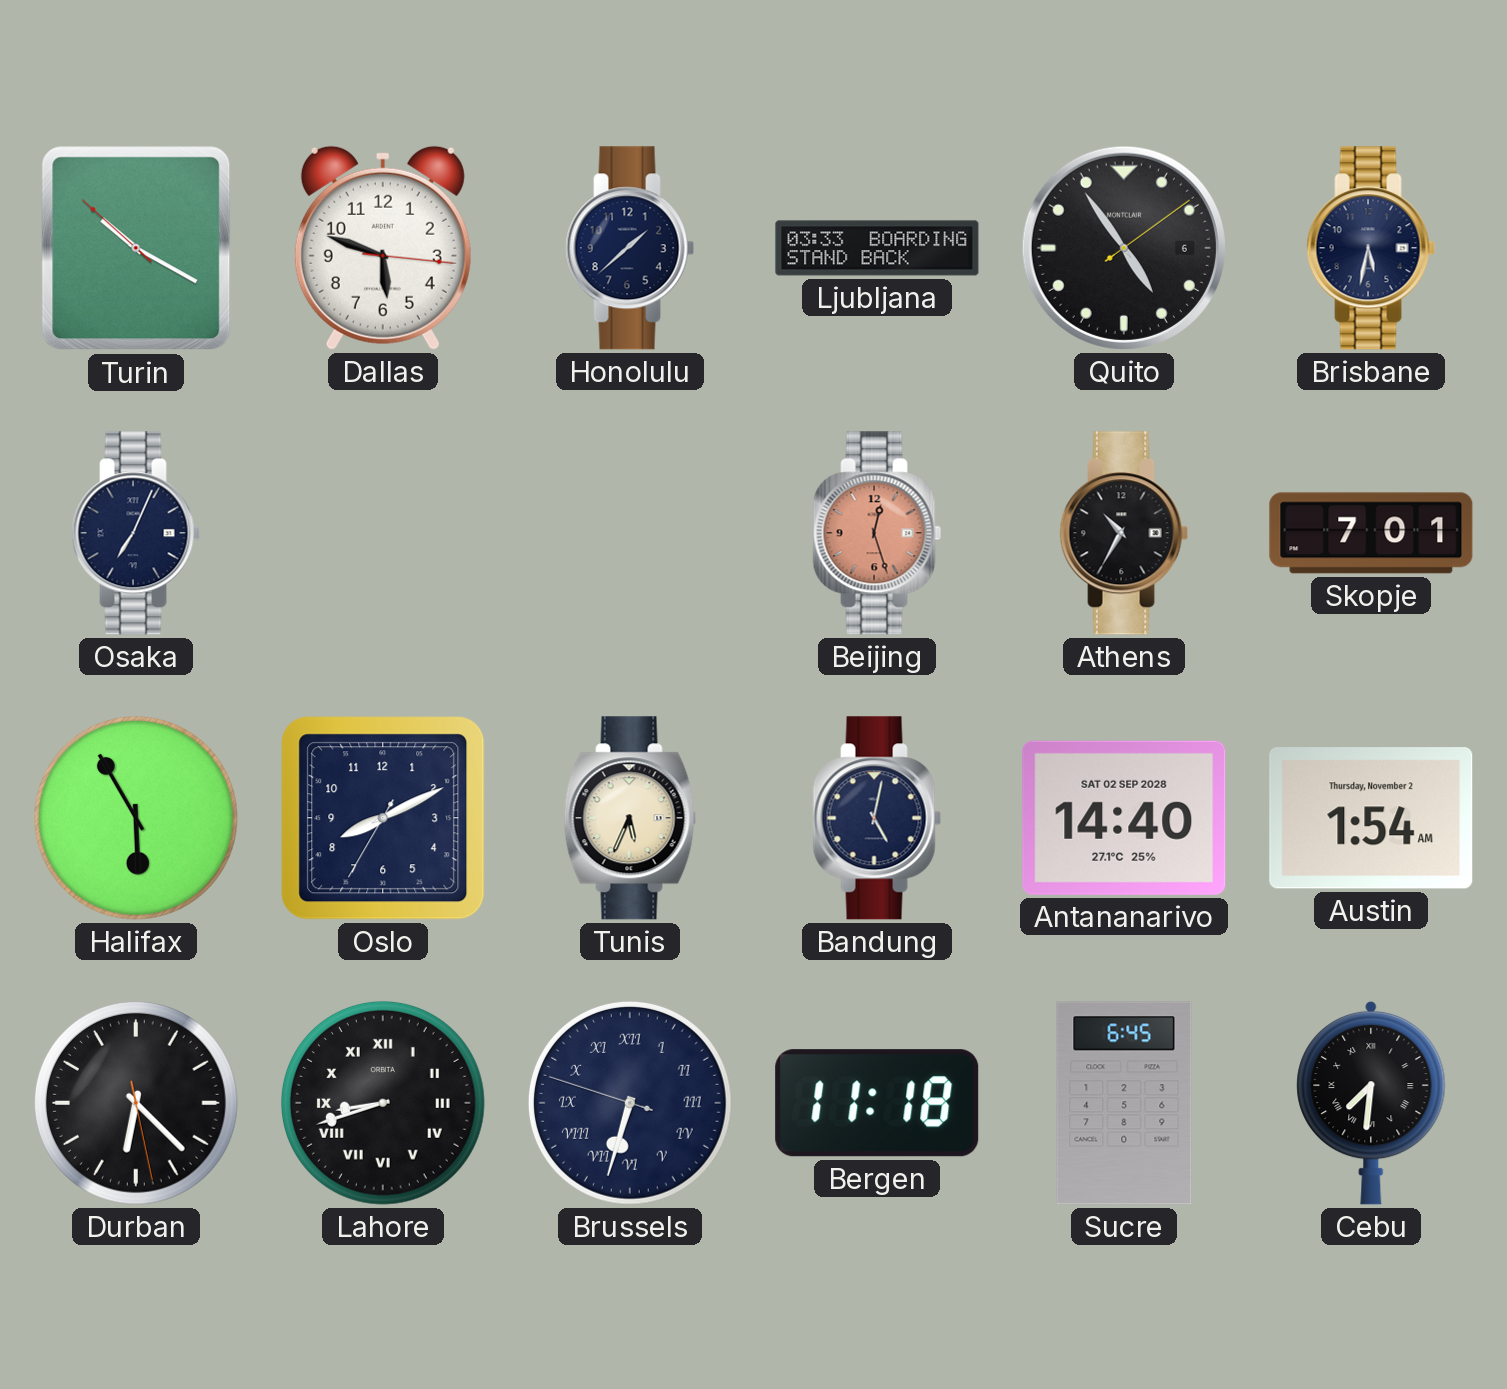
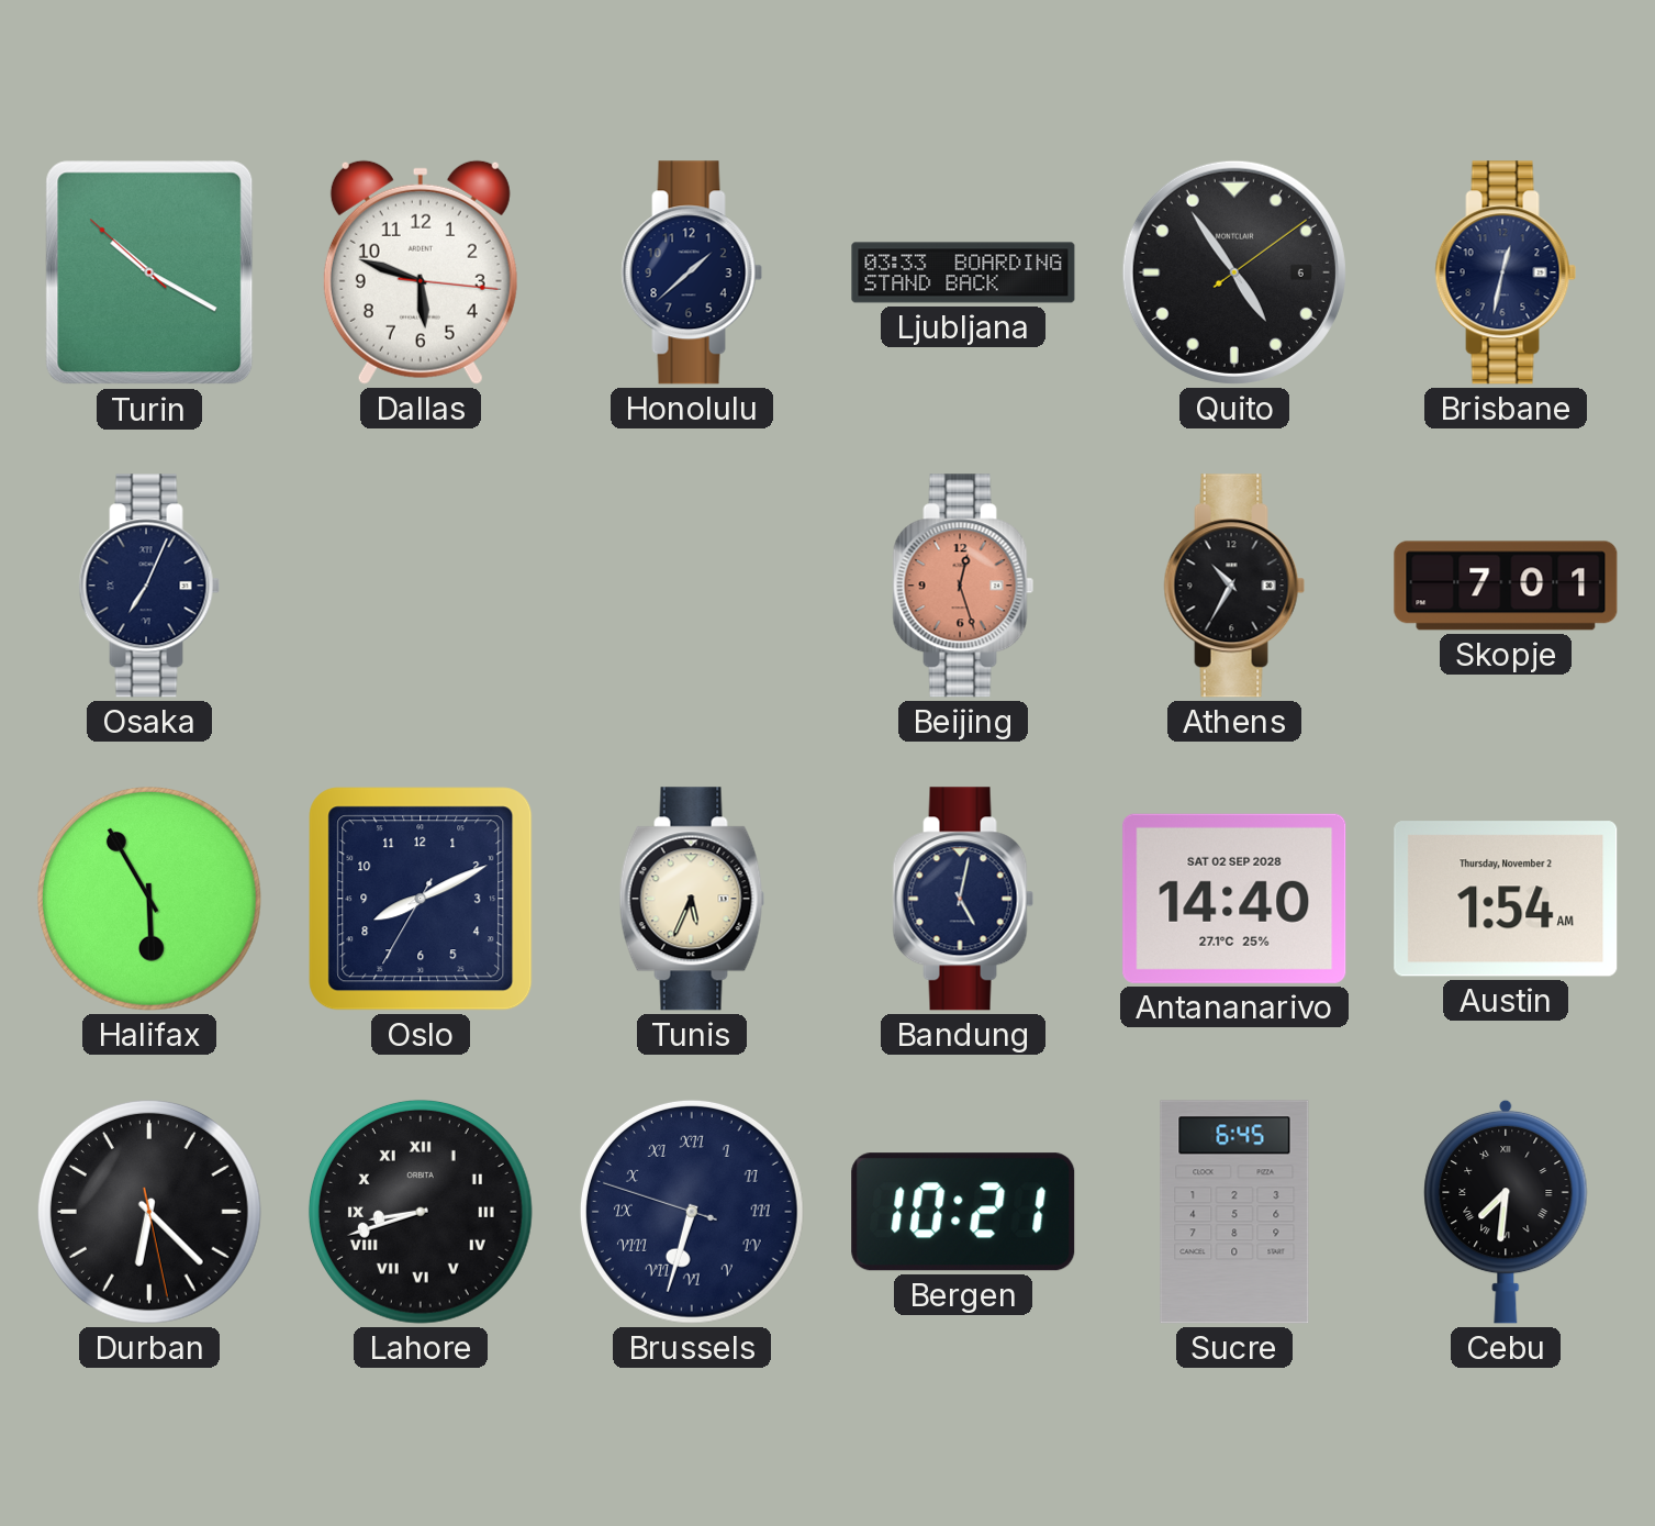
Brisbane: 5:32 -> 12:32 (1506, 272)
Bergen: 11:18 -> 10:21 (963, 1212)
